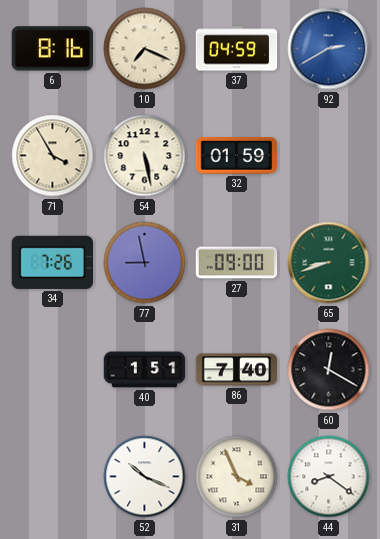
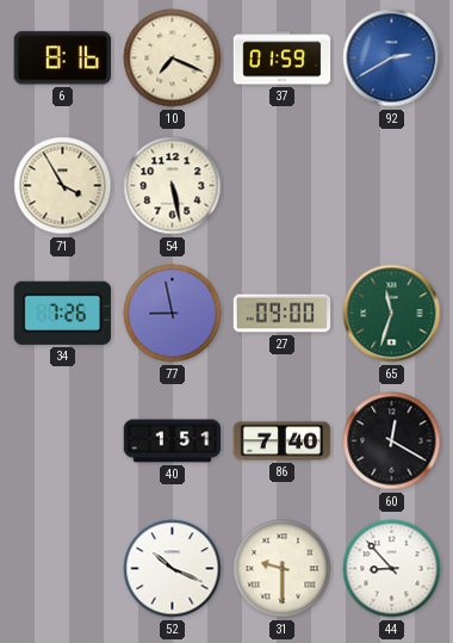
37: 04:59 -> 01:59 (283, 58)
32: 01:59 -> none (237, 156)
65: 8:42 -> 11:33 (392, 314)
31: 3:56 -> 9:30 (283, 569)
44: 8:21 -> 8:53 (392, 569)
